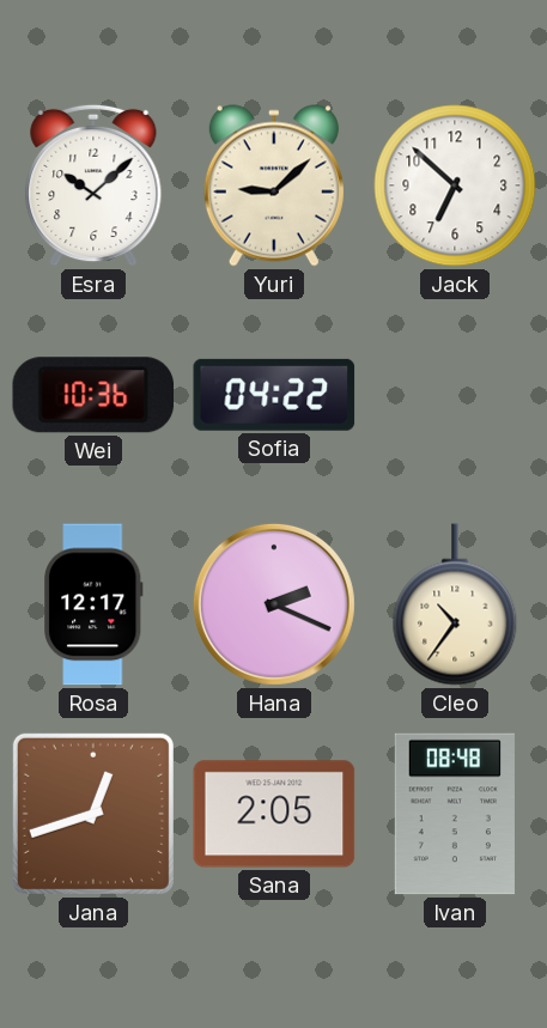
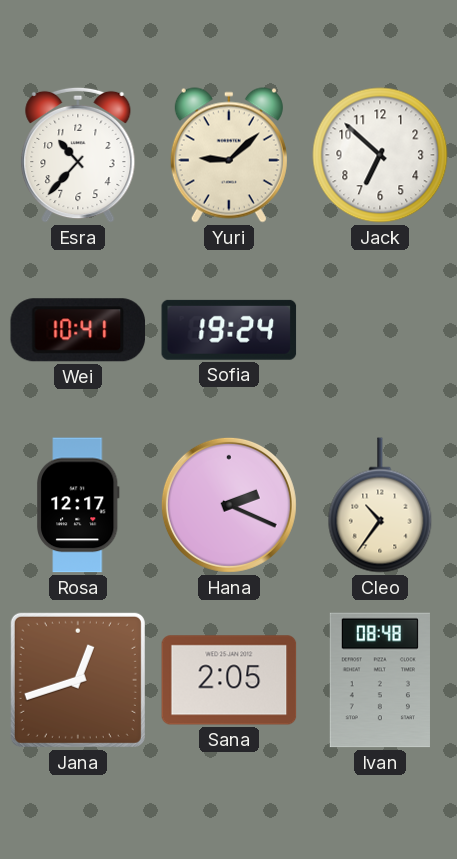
Esra: 10:08 -> 10:37 (78, 155)
Wei: 10:36 -> 10:41 (78, 330)
Sofia: 04:22 -> 19:24 (229, 330)
